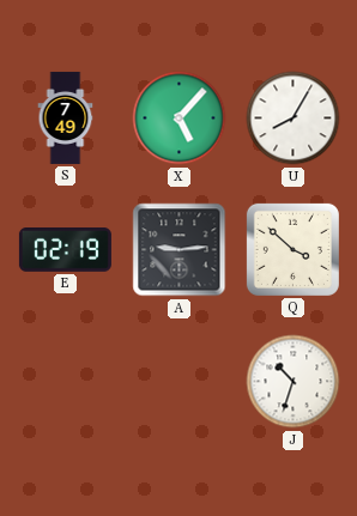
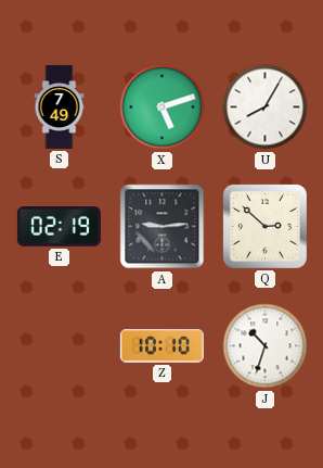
X: 5:07 -> 5:12 (163, 107)
Q: 3:52 -> 2:52 (264, 226)
Z: none -> 10:10 (161, 346)
